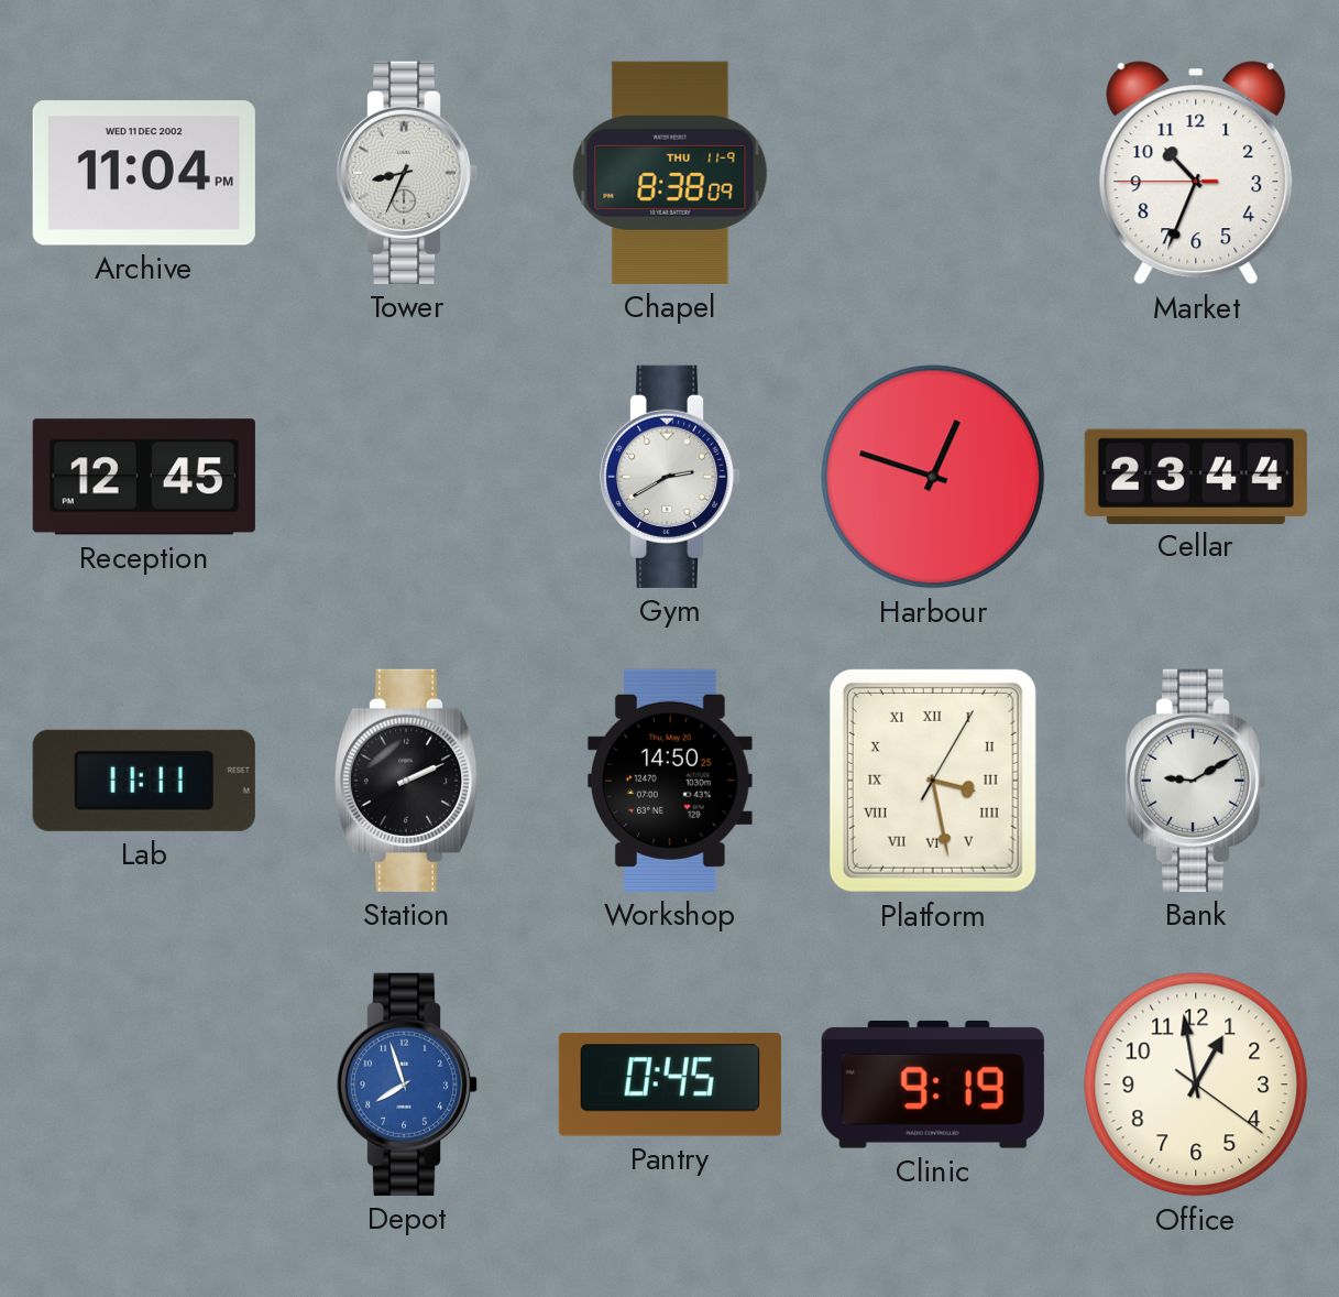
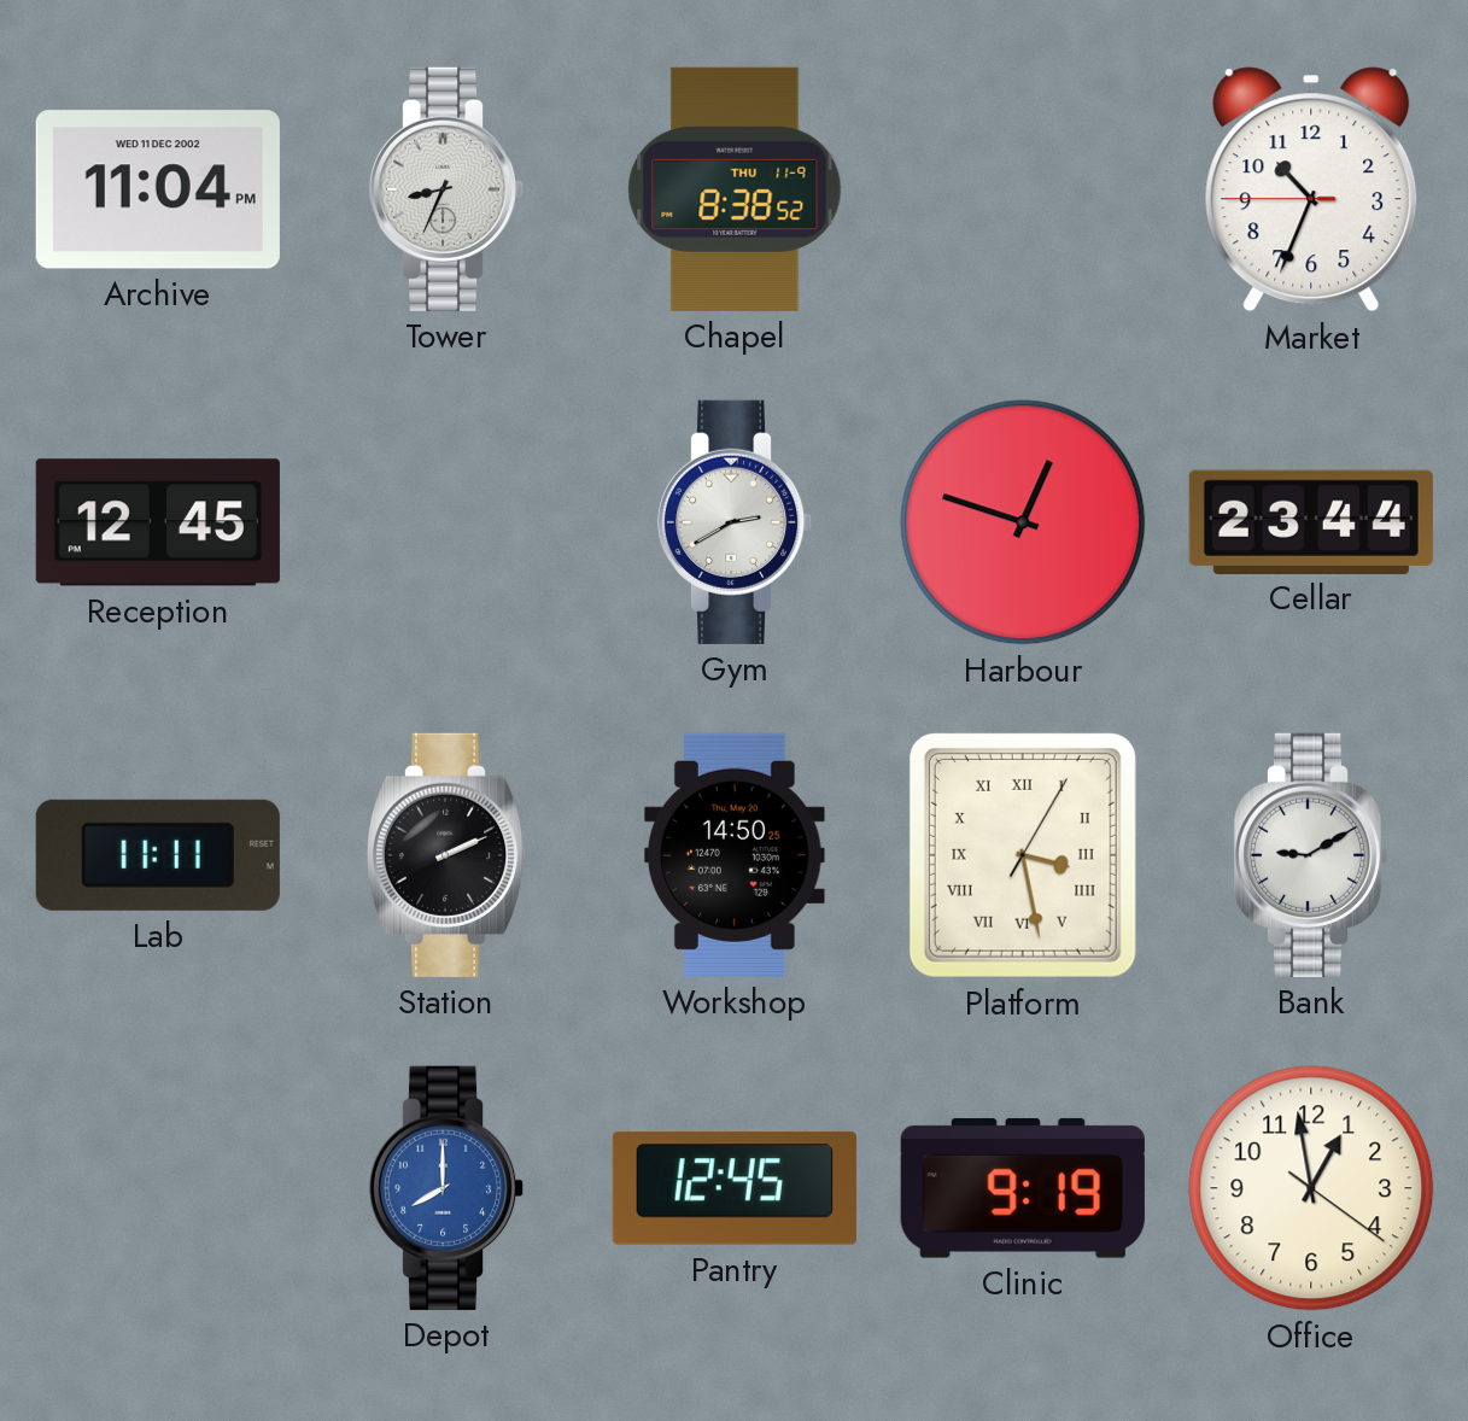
Chapel: 8:38:09 -> 8:38:52 (735, 189)
Depot: 7:57 -> 8:00 (446, 1188)
Pantry: 0:45 -> 12:45 (735, 1188)
